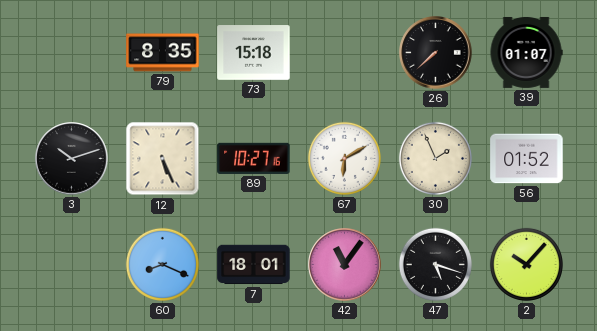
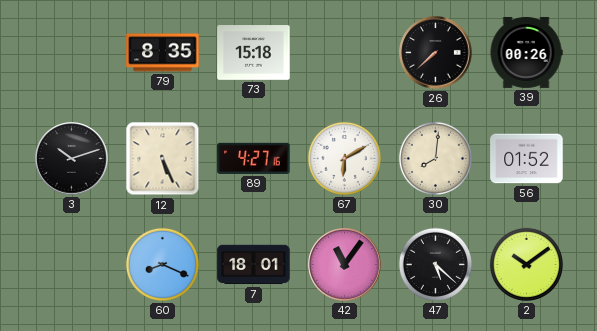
39: 01:07 -> 00:26 (526, 52)
89: 10:27 -> 4:27 (254, 158)
30: 1:56 -> 8:01 (435, 158)
47: 5:18 -> 5:22 (435, 264)
2: 10:07 -> 10:09 (526, 264)
